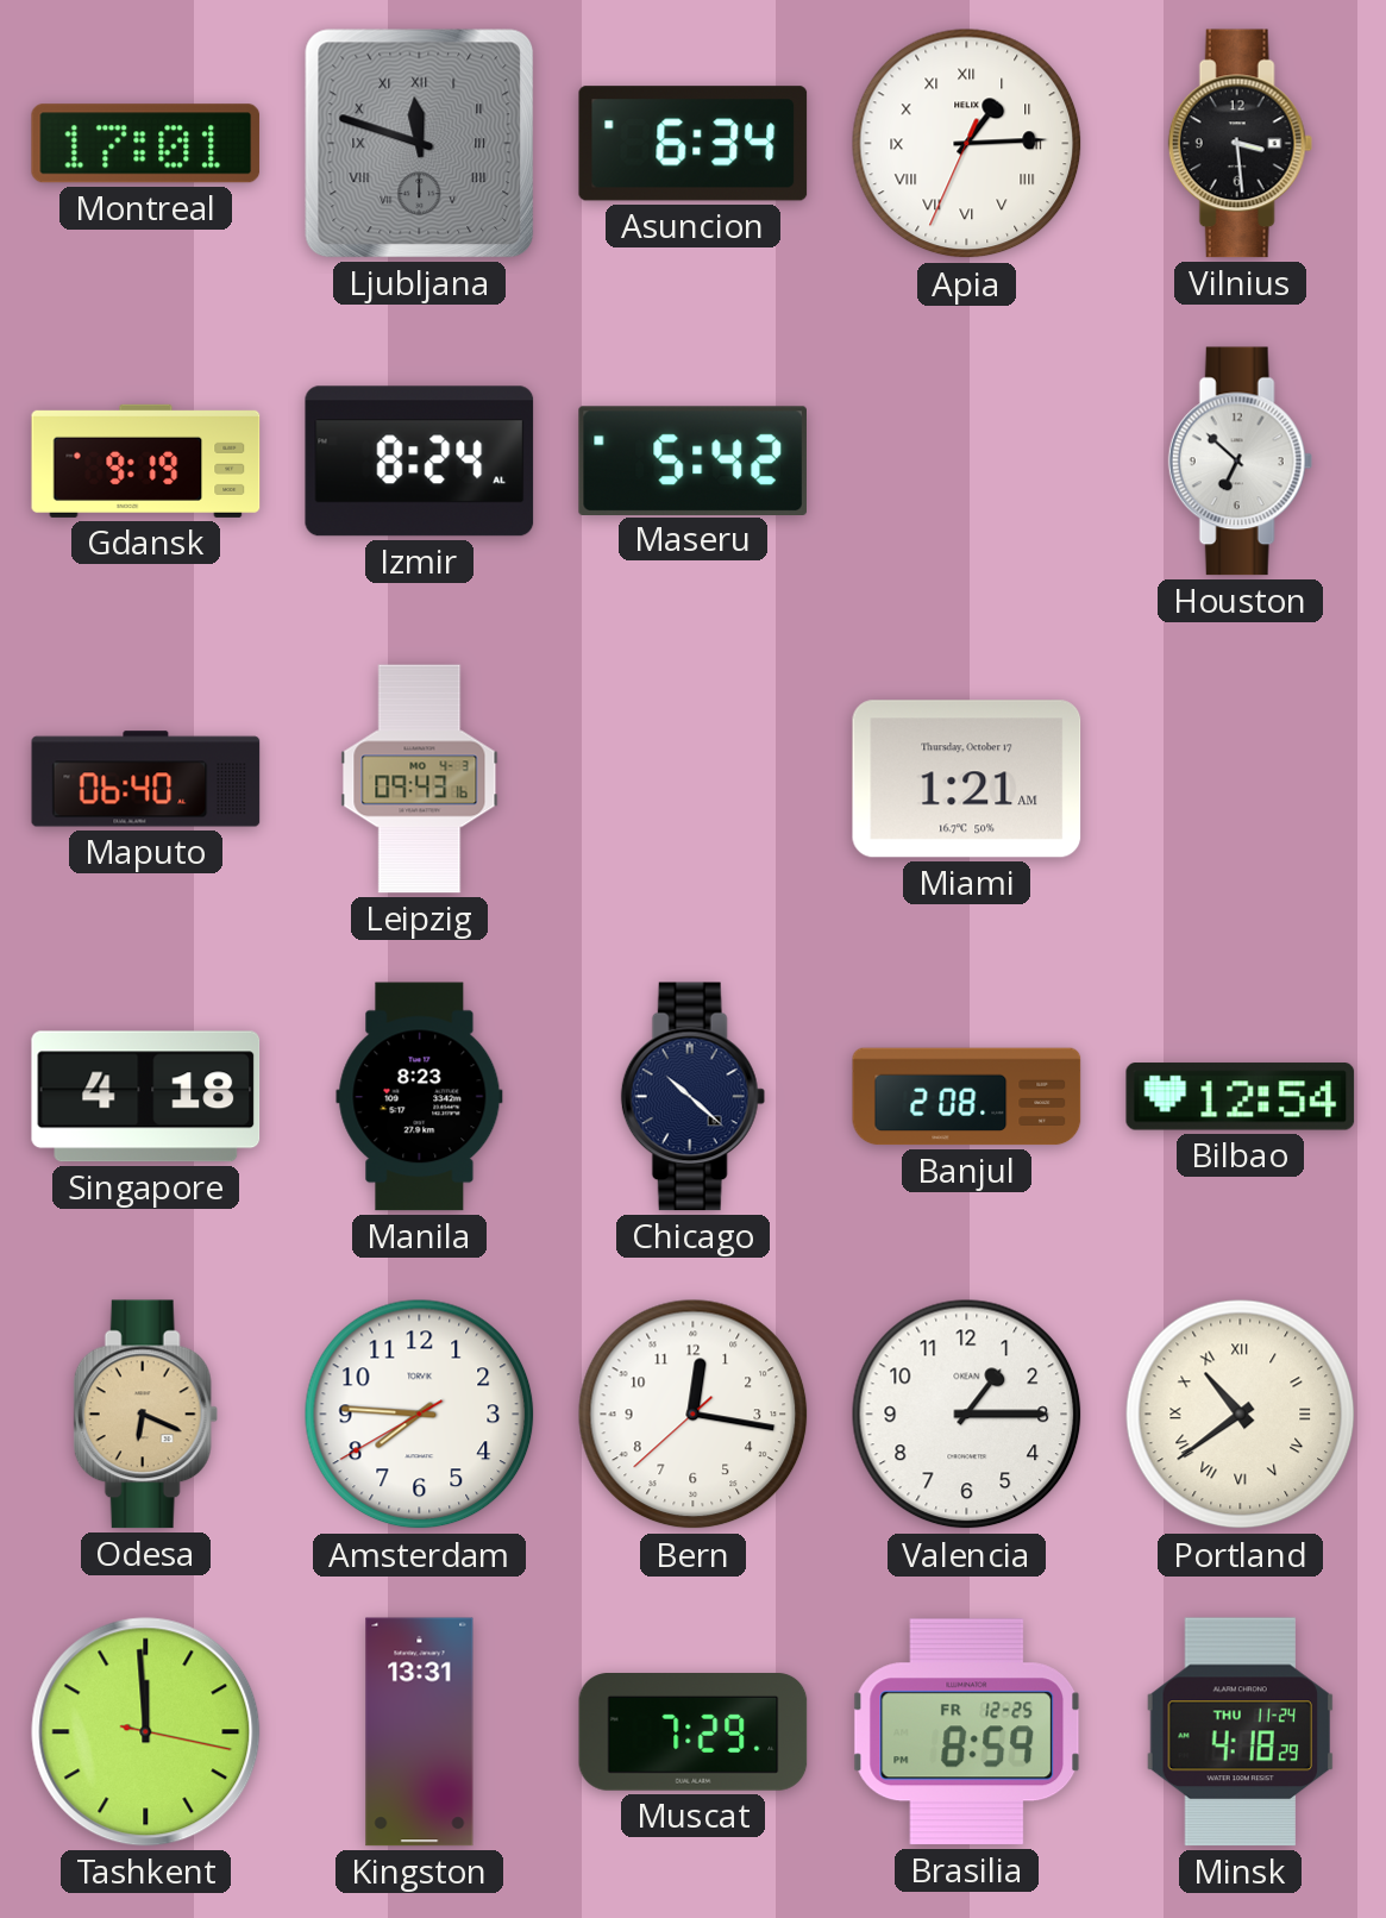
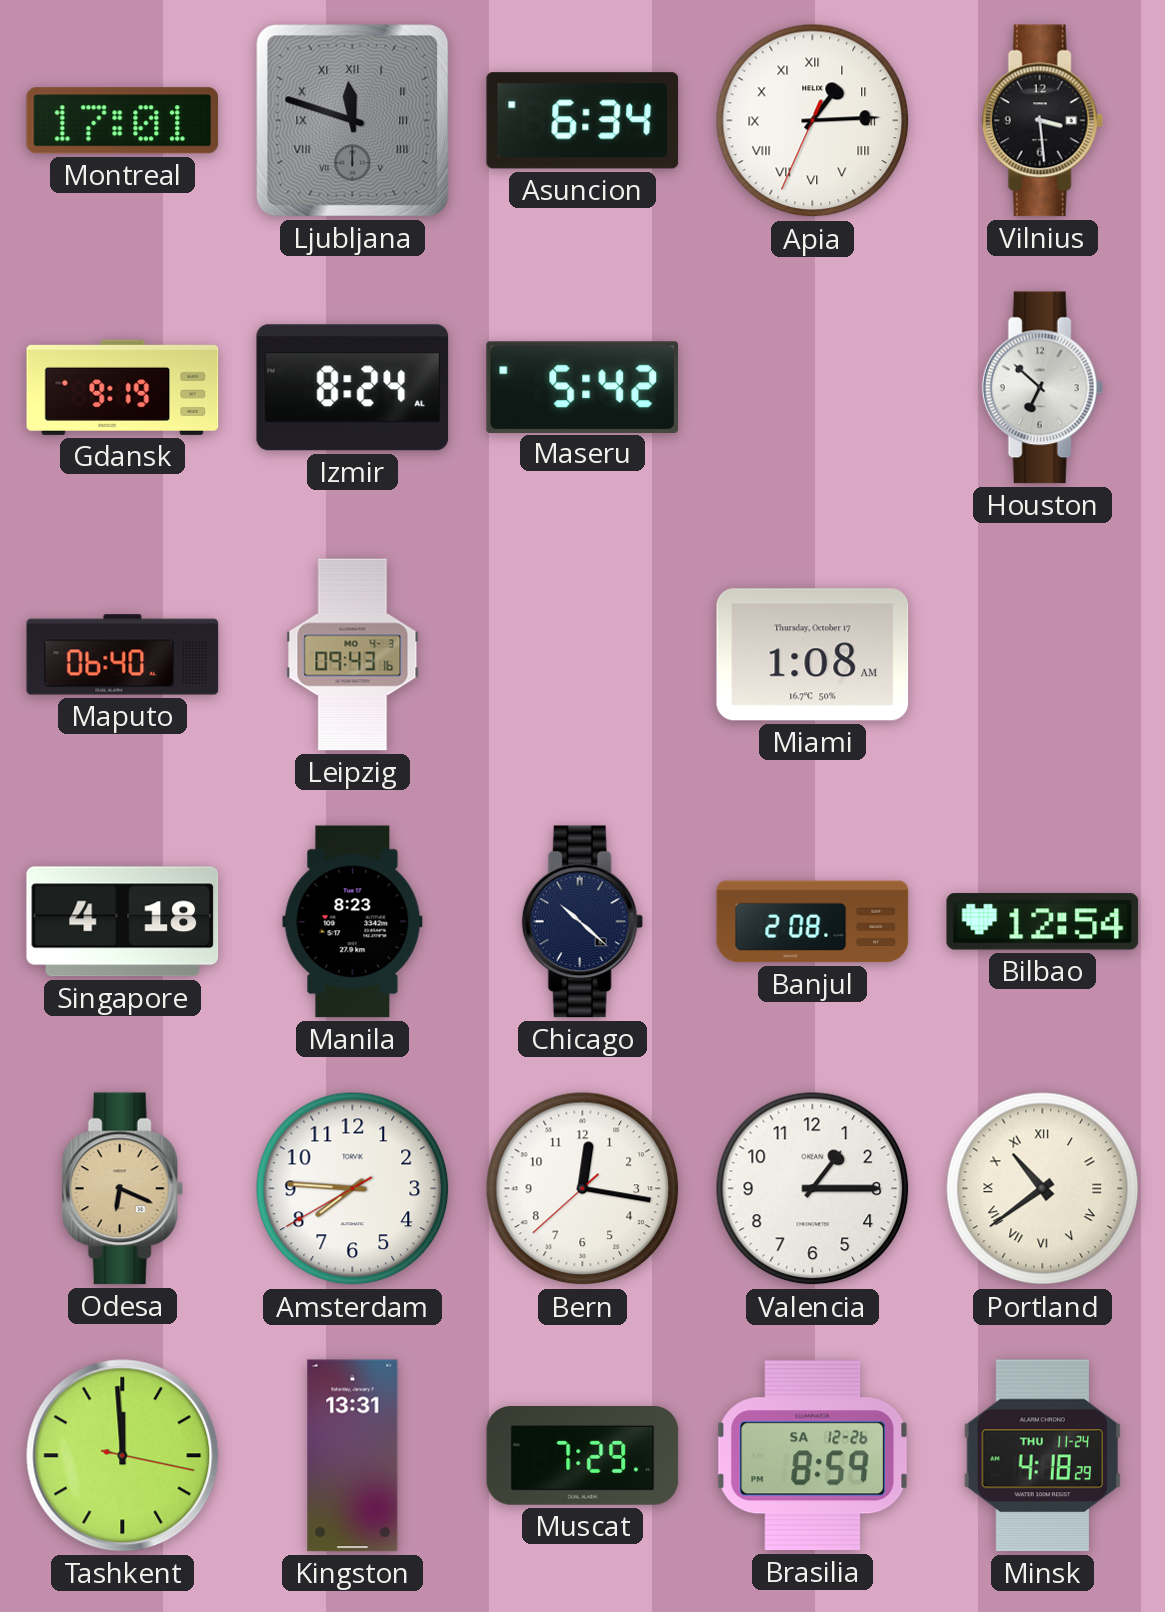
Miami: 1:21 -> 1:08 (813, 655)
Brasilia date: FR 12-25 -> SA 12-26 (813, 1456)
